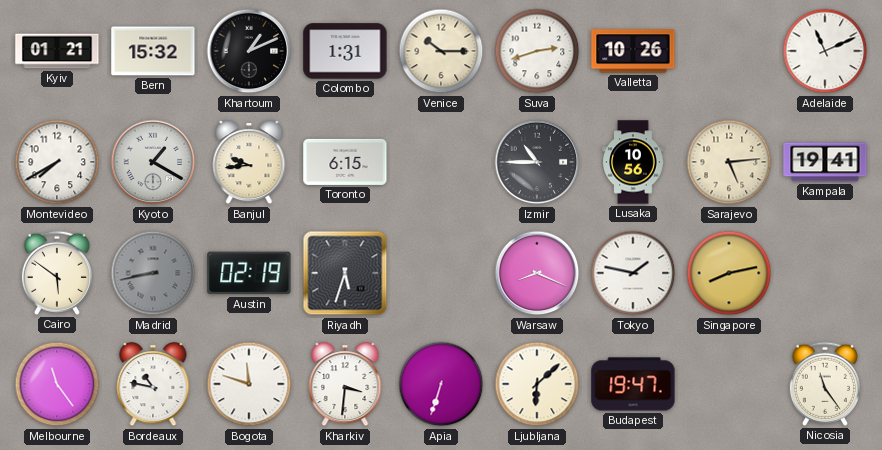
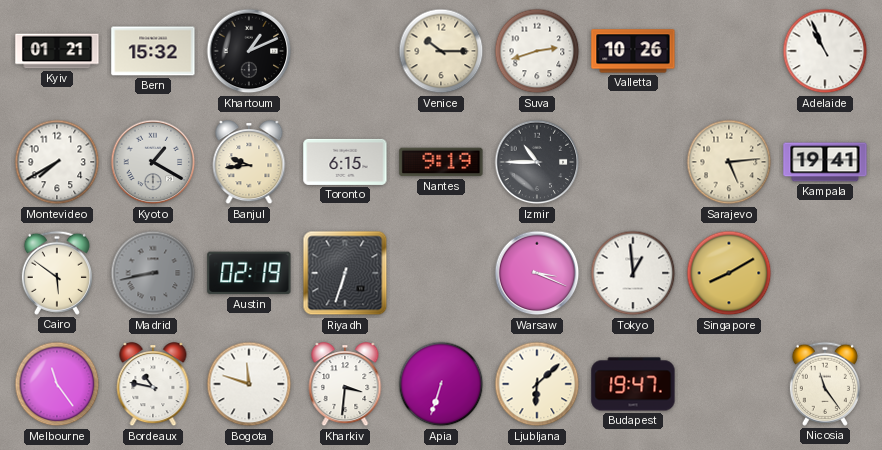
Colombo: 1:31 -> none (345, 51)
Adelaide: 11:11 -> 10:56 (825, 51)
Nantes: none -> 9:19 (441, 162)
Lusaka: 10:56 -> none (633, 162)
Riyadh: 5:33 -> 6:33 (345, 273)
Warsaw: 8:19 -> 3:19 (537, 273)
Tokyo: 1:47 -> 12:59 (633, 273)
Singapore: 8:13 -> 8:10 (729, 273)
